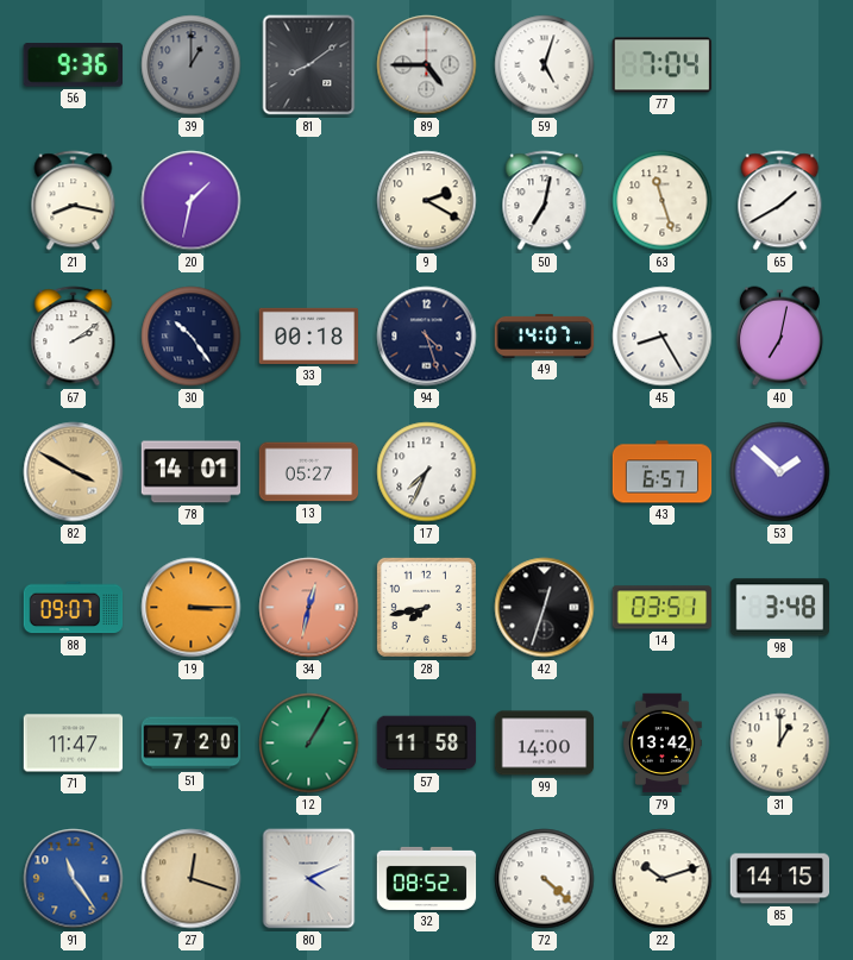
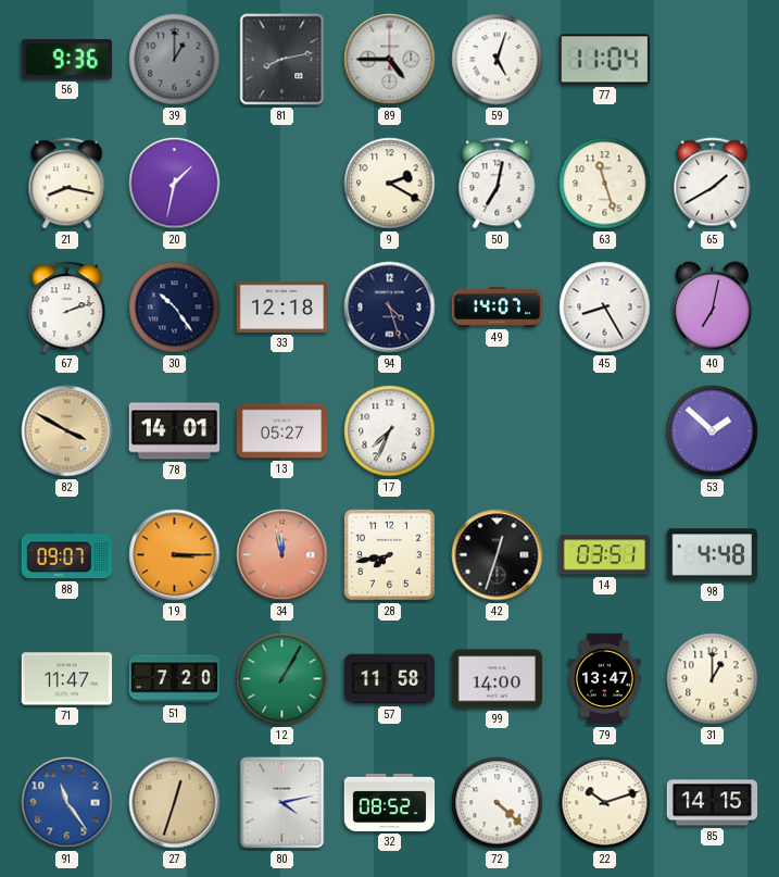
81: 8:09 -> 8:13 (282, 60)
77: 7:04 -> 11:04 (605, 60)
67: 2:09 -> 2:12 (67, 308)
33: 00:18 -> 12:18 (282, 306)
43: 6:57 -> none (663, 472)
34: 12:32 -> 11:58 (282, 555)
98: 3:48 -> 4:48 (712, 555)
79: 13:42 -> 13:47 (605, 679)
27: 12:18 -> 12:33 (175, 803)
80: 4:11 -> 4:13 (282, 803)
